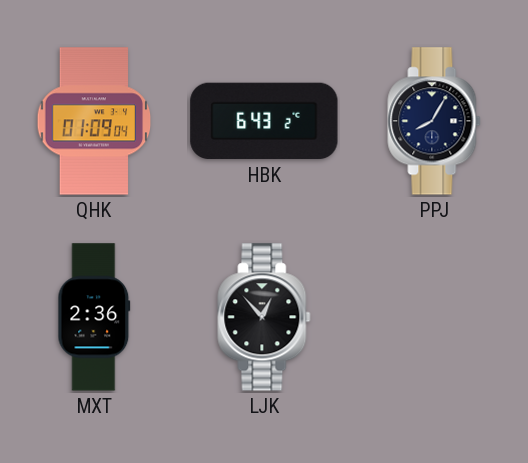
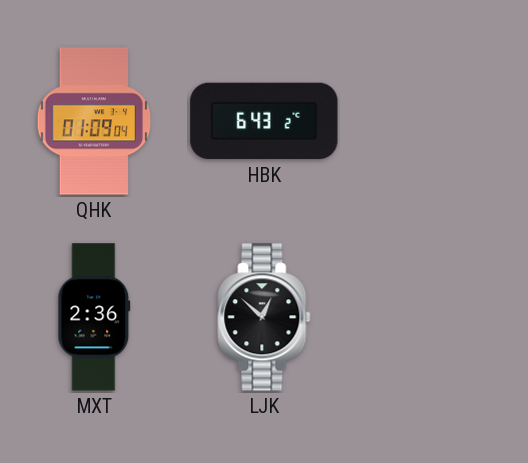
PPJ: 8:05 -> none (434, 121)
LJK: 12:53 -> 12:52 (264, 317)
